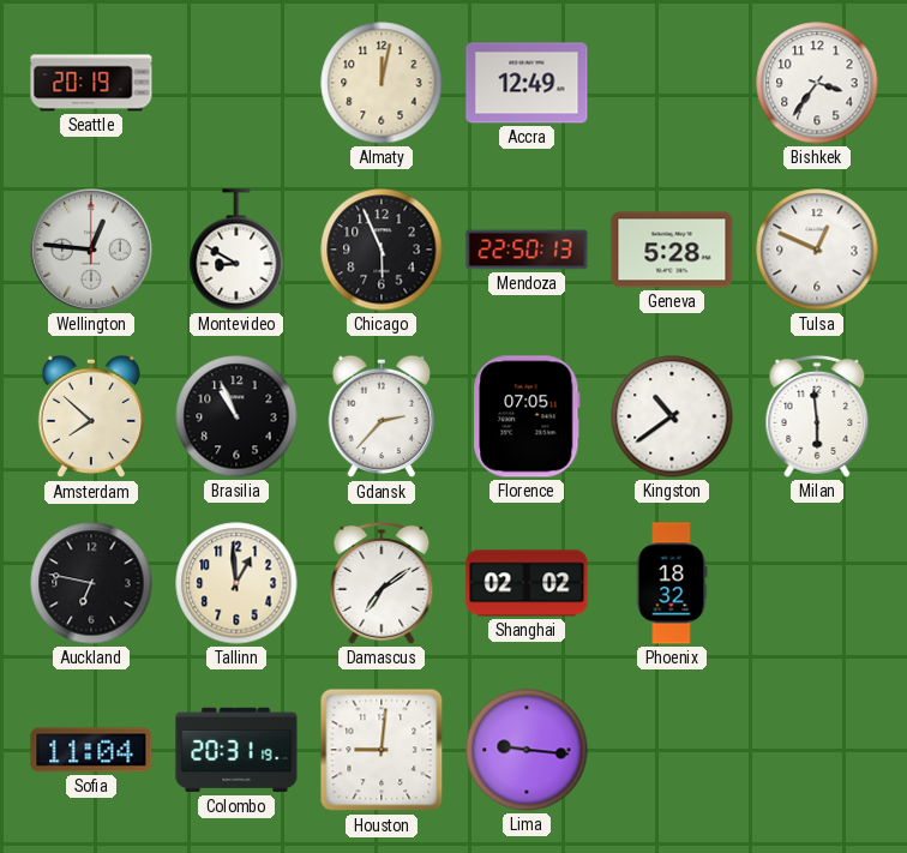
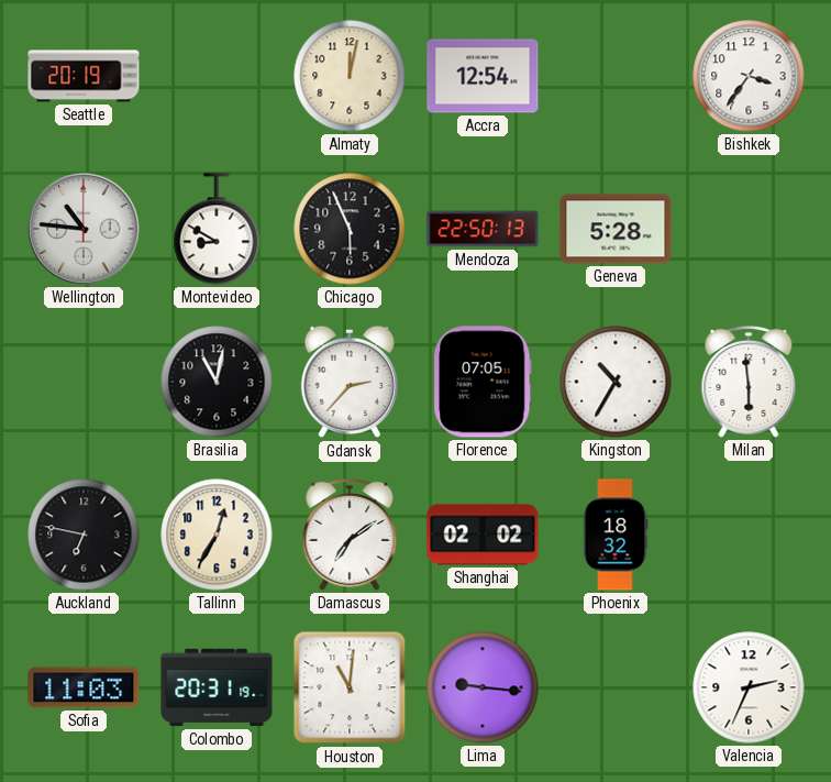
Accra: 12:49 -> 12:54 (483, 76)
Wellington: 12:46 -> 10:46 (84, 229)
Tulsa: 12:49 -> none (817, 250)
Amsterdam: 7:52 -> none (90, 416)
Brasilia: 10:56 -> 11:02 (217, 382)
Kingston: 10:39 -> 10:35 (616, 382)
Tallinn: 12:59 -> 12:35 (217, 535)
Sofia: 11:04 -> 11:03 (84, 687)
Houston: 9:01 -> 11:01 (350, 687)
Valencia: none -> 2:34 (749, 687)
